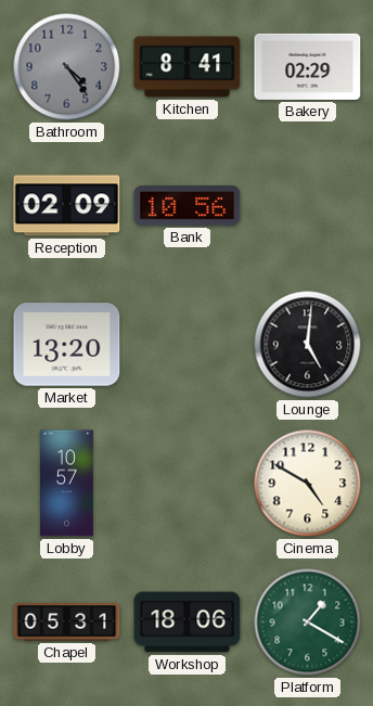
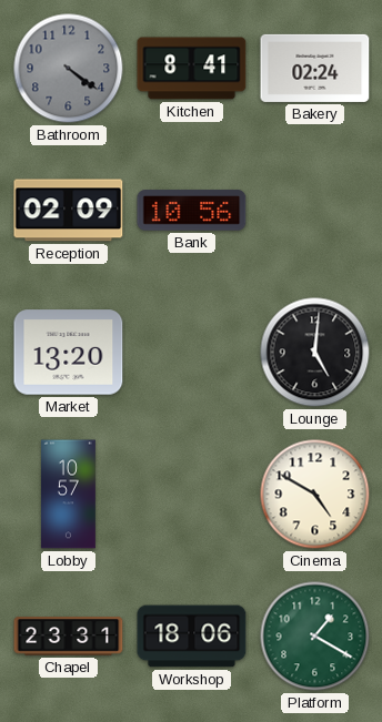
Bathroom: 4:24 -> 4:21 (69, 69)
Bakery: 02:29 -> 02:24 (315, 68)
Chapel: 05:31 -> 23:31 (69, 637)
